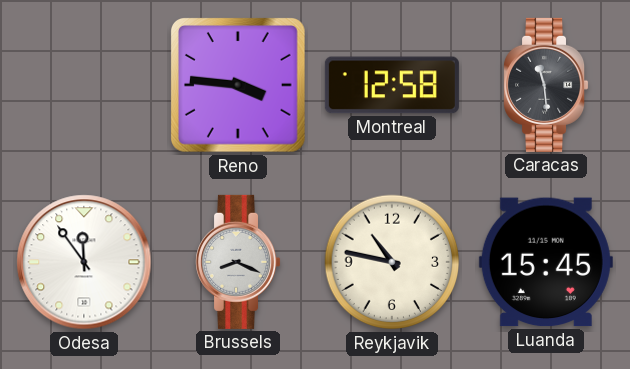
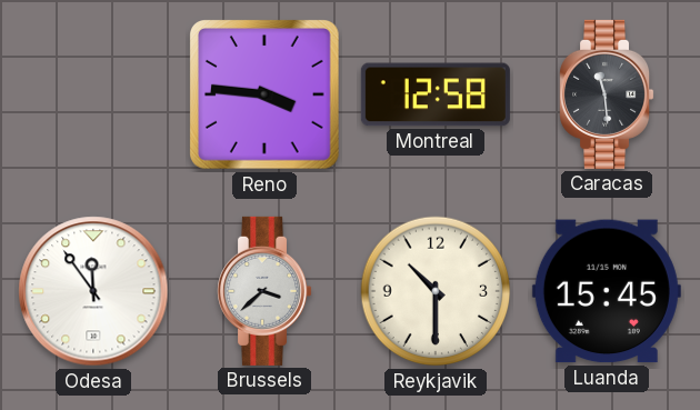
Brussels: 8:19 -> 3:38 (264, 291)
Reykjavik: 10:47 -> 10:30 (436, 291)
